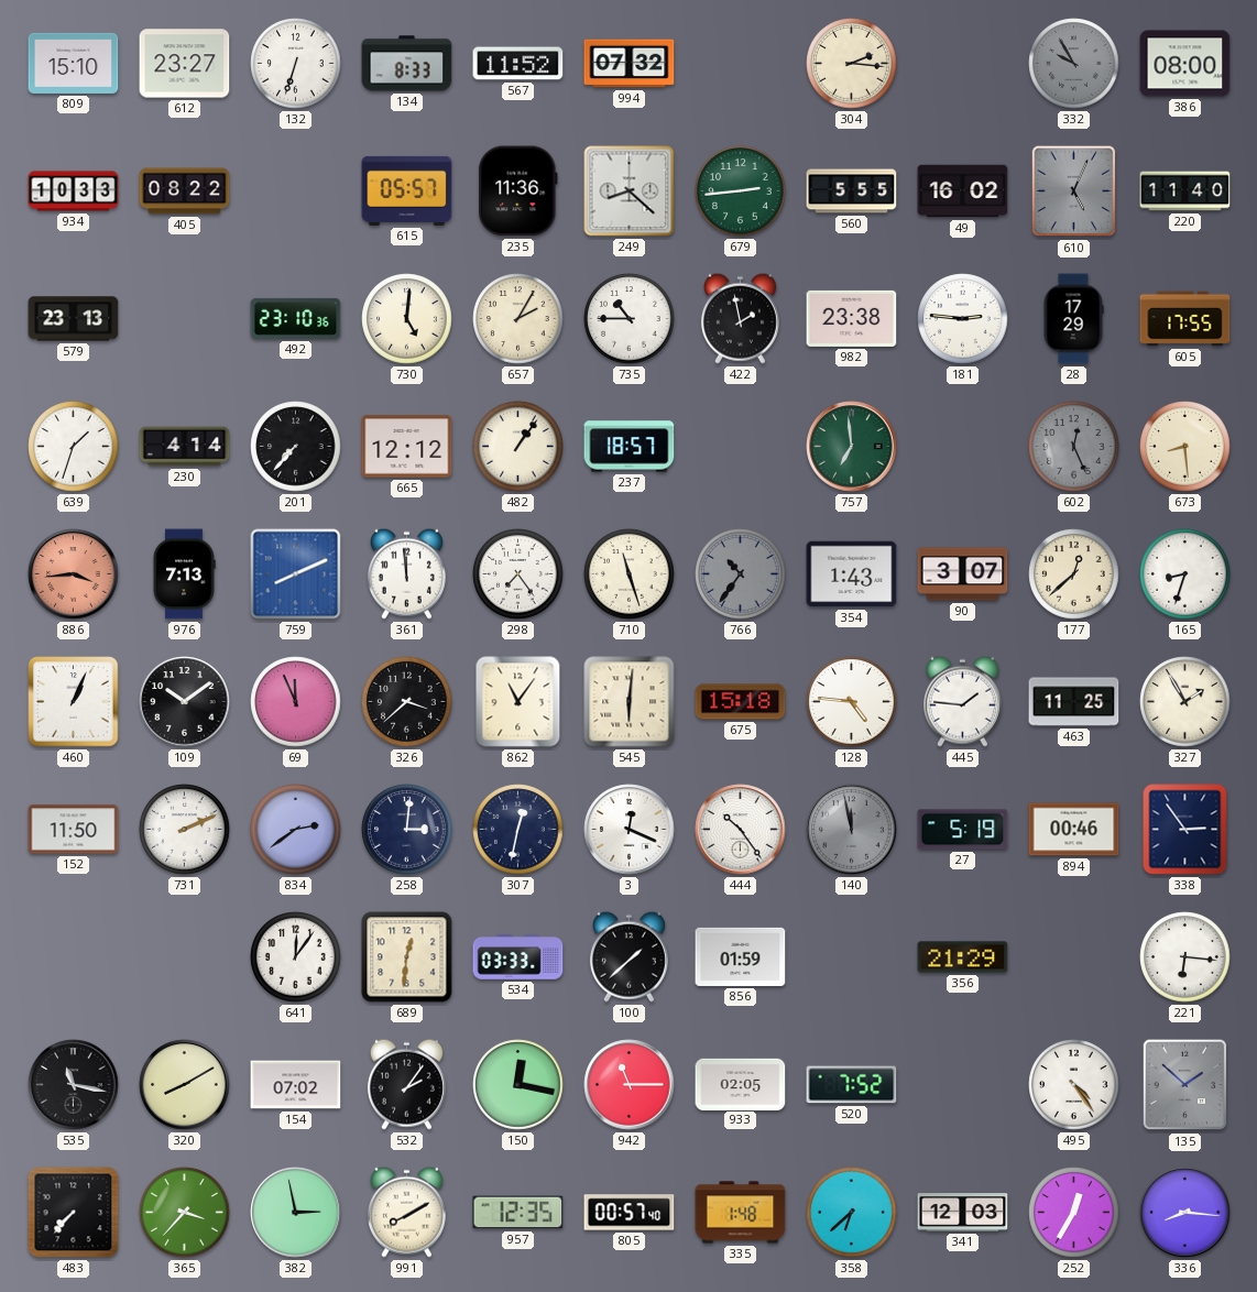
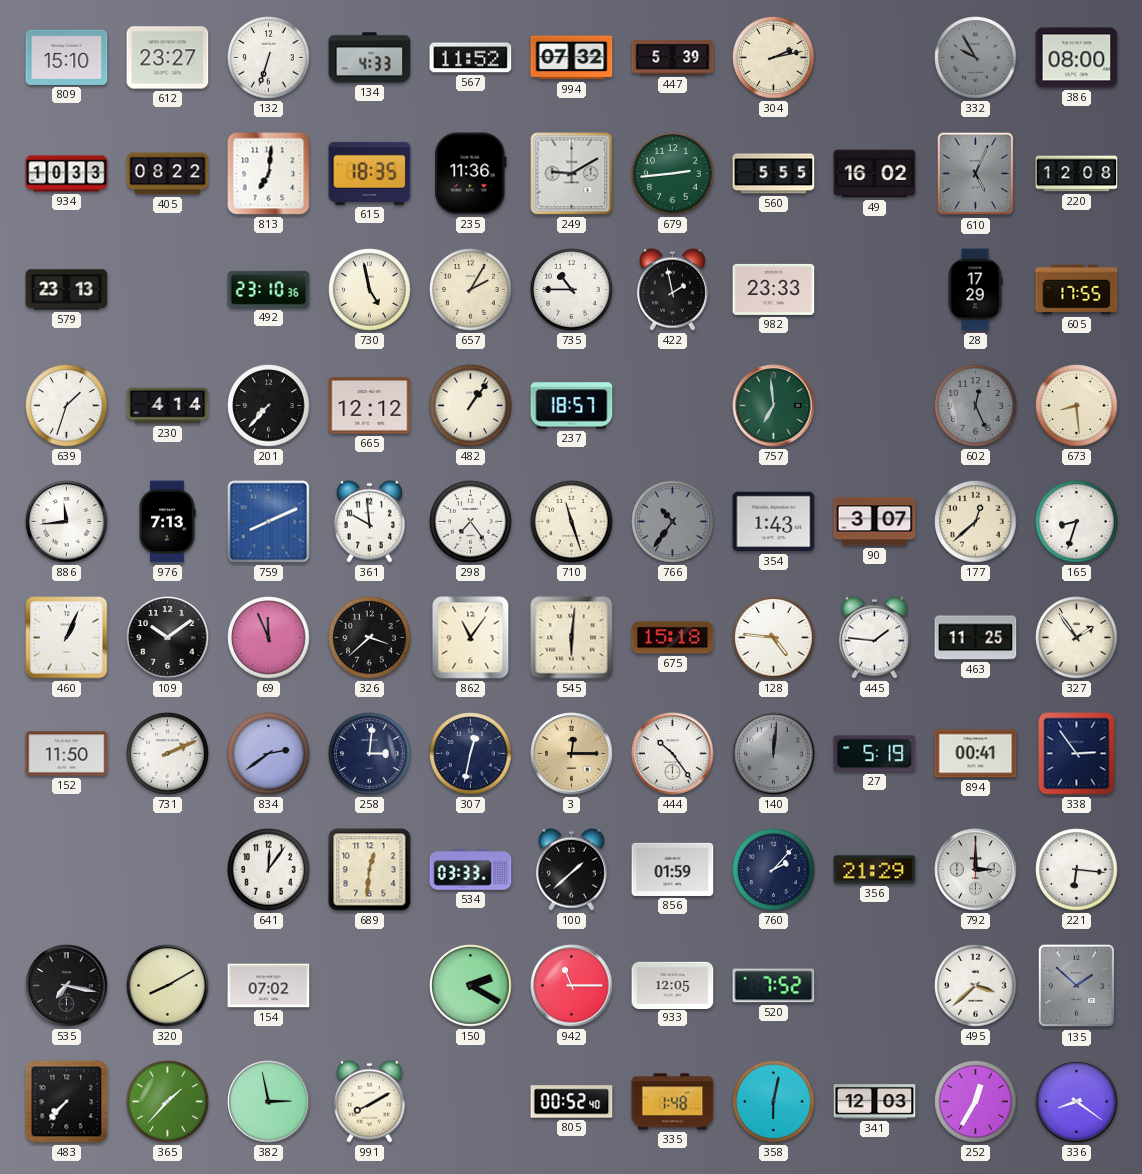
134: 8:33 -> 4:33 (370, 58)
447: none -> 5:39 (673, 58)
304: 2:16 -> 2:13 (774, 58)
813: none -> 7:01 (269, 174)
615: 05:57 -> 18:35 (370, 173)
249: 8:22 -> 9:10 (572, 174)
220: 11:40 -> 12:08 (1077, 174)
730: 5:01 -> 4:58 (370, 290)
982: 23:38 -> 23:33 (774, 289)
181: 2:46 -> none (963, 319)
886: 3:44 -> 11:44 (67, 522)
886 dial: salmon -> white (67, 522)
361: 11:59 -> 9:59 (369, 521)
327: 1:55 -> 1:54 (1077, 638)
3: 12:19 -> 12:15 (572, 754)
3 dial: white -> champagne (572, 754)
140: 11:58 -> 12:01 (774, 754)
894: 00:46 -> 00:41 (976, 754)
760: none -> 2:07 (774, 870)
792: none -> 3:00 (976, 870)
535: 11:17 -> 7:17 (67, 986)
532: 2:06 -> none (406, 1084)
150: 12:17 -> 2:20 (471, 986)
933: 02:05 -> 12:05 (673, 985)
495: 4:24 -> 3:38 (976, 986)
365: 3:37 -> 1:37 (168, 1102)
957: 12:35 -> none (518, 1213)
805: 00:57 -> 00:52 (572, 1102)
358: 6:38 -> 6:02 (774, 1102)
336: 8:16 -> 8:21 (1077, 1102)
